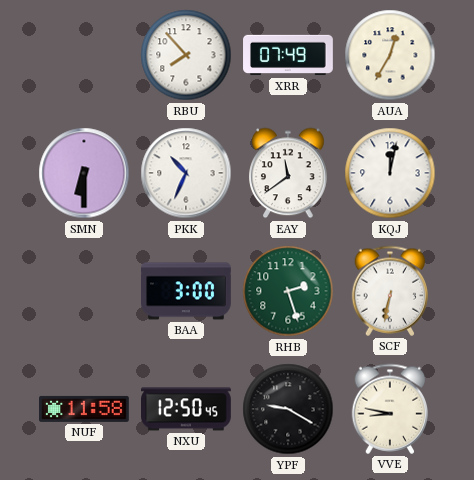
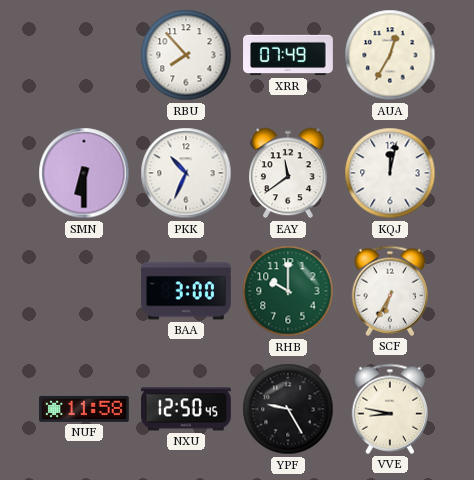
RHB: 2:27 -> 10:00 (288, 291)
SCF: 6:32 -> 6:35 (390, 291)
YPF: 9:20 -> 9:25 (288, 409)
